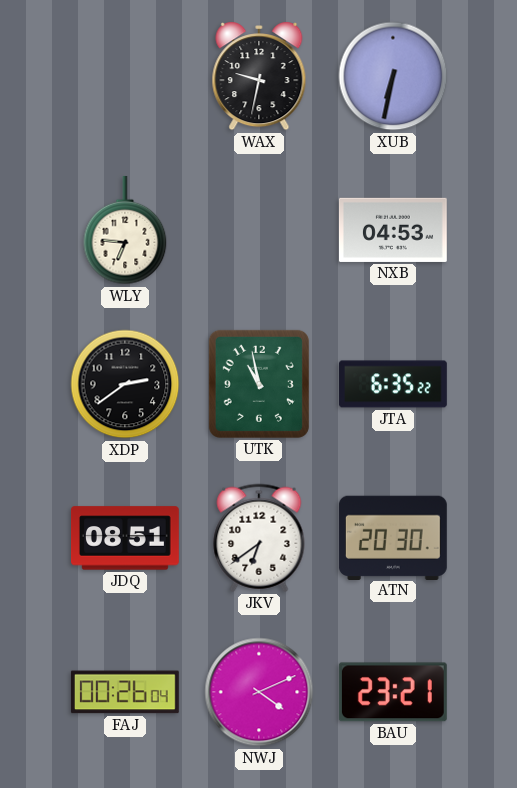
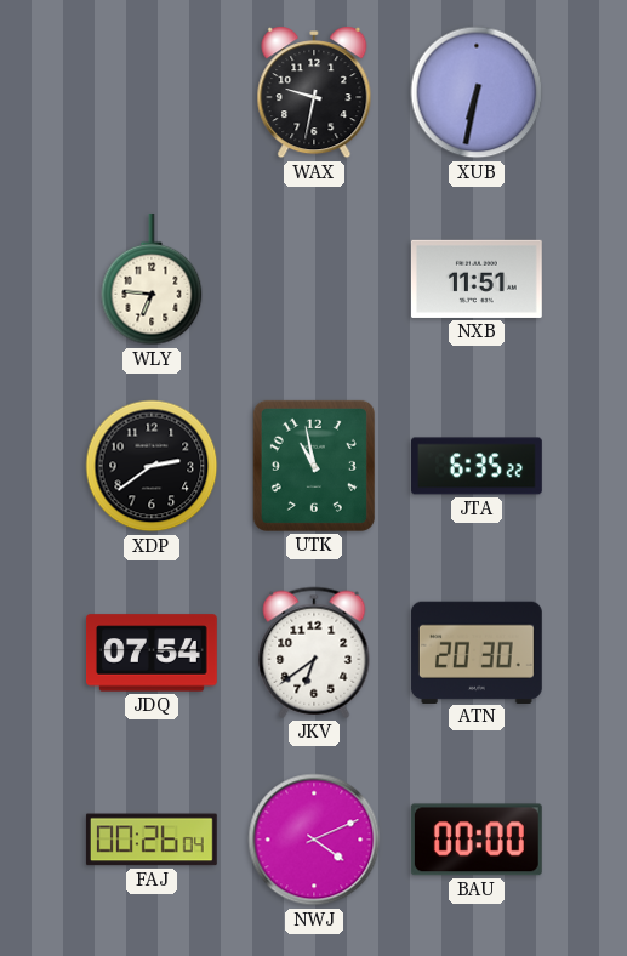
NXB: 04:53 -> 11:51 (477, 279)
JDQ: 08:51 -> 07:54 (153, 653)
BAU: 23:21 -> 00:00 (477, 840)
